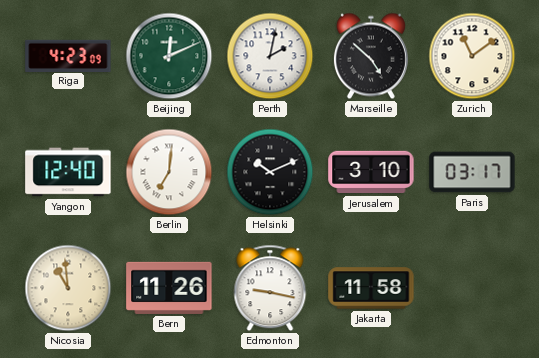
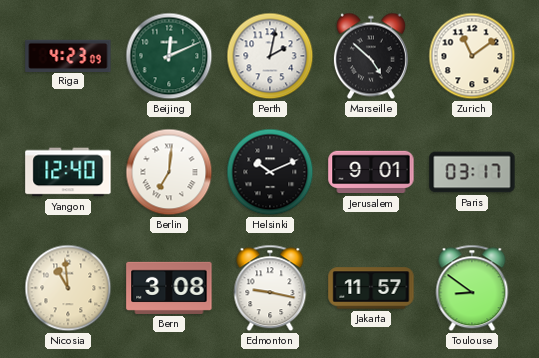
Jerusalem: 3:10 -> 9:01 (371, 172)
Bern: 11:26 -> 3:08 (169, 288)
Jakarta: 11:58 -> 11:57 (371, 288)
Toulouse: none -> 8:51 (472, 288)
